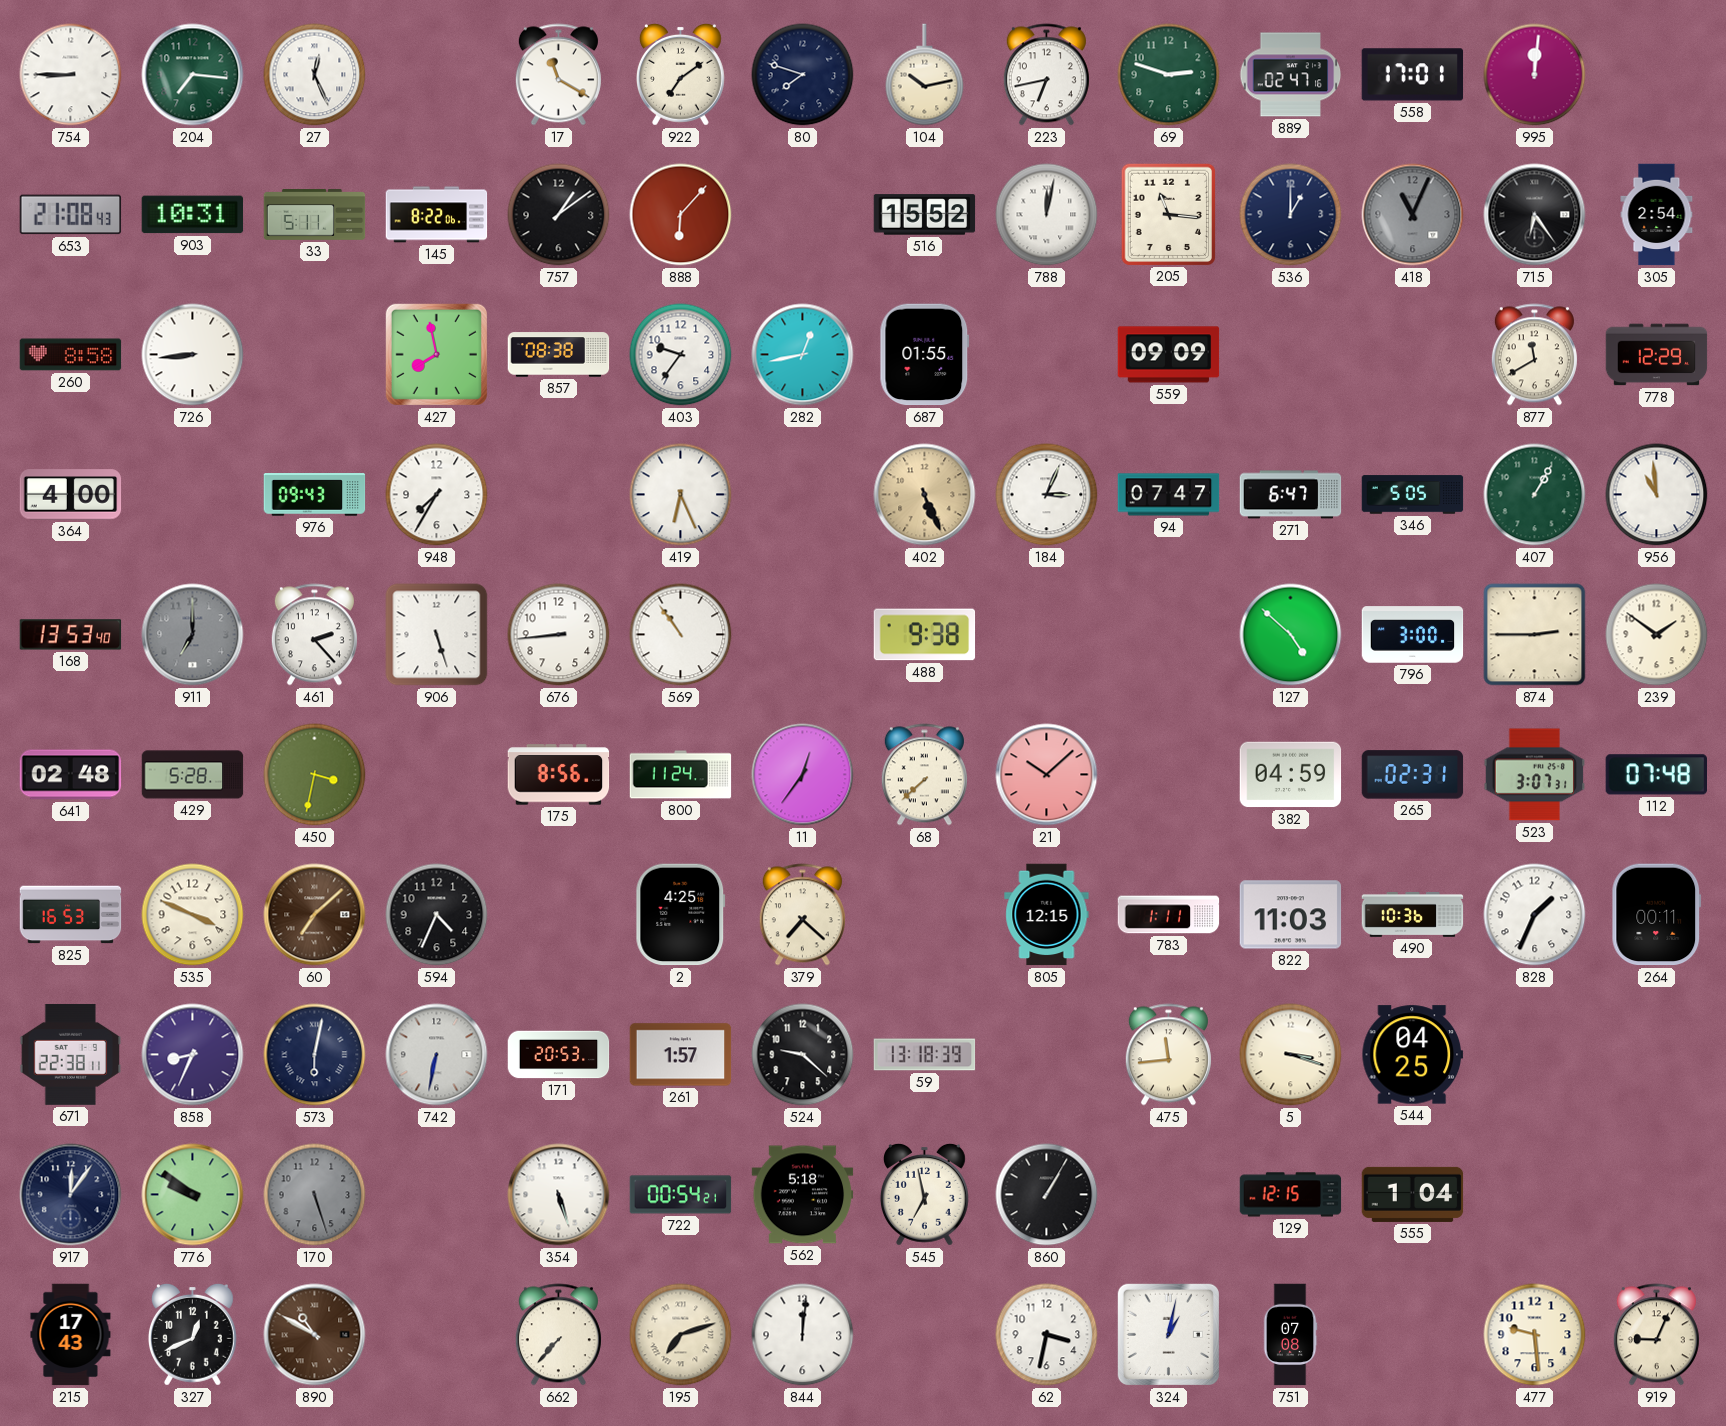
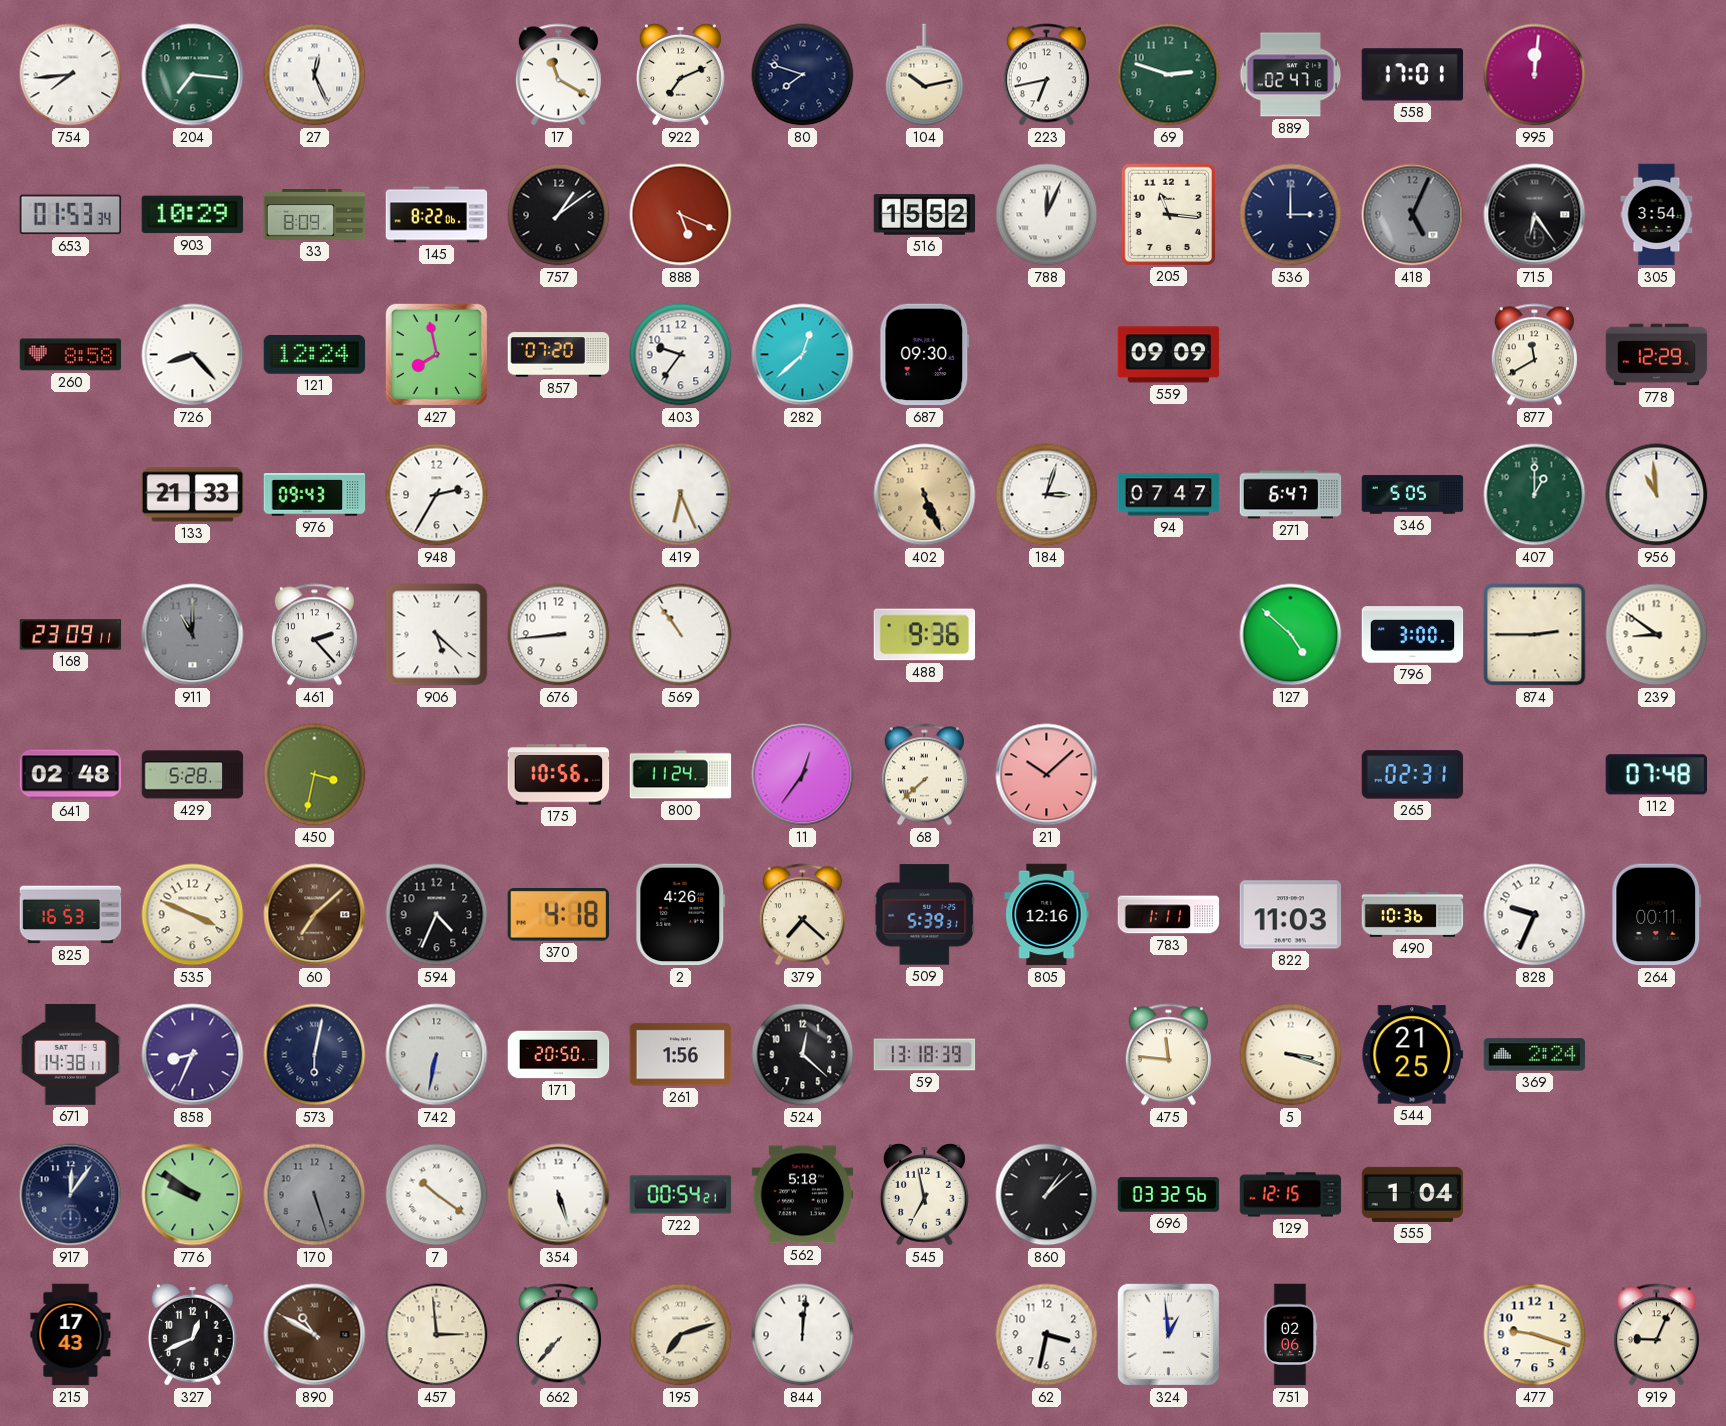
754: 8:45 -> 7:44 (71, 75)
922: 7:09 -> 7:11 (680, 74)
653: 21:08 -> 01:53 (71, 215)
903: 10:31 -> 10:29 (193, 215)
33: 5:11 -> 8:09 (315, 215)
888: 6:07 -> 5:19 (681, 215)
788: 12:02 -> 12:04 (1047, 215)
536: 1:00 -> 3:00 (1291, 215)
418: 11:04 -> 5:04 (1413, 215)
305: 2:54 -> 3:54 (1657, 215)
726: 8:44 -> 8:23 (193, 355)
121: none -> 12:24 (315, 355)
857: 08:38 -> 07:20 (559, 355)
282: 12:43 -> 12:38 (803, 355)
687: 01:55 -> 09:30 (925, 355)
364: 4:00 -> none (71, 495)
133: none -> 21:33 (193, 495)
948: 7:35 -> 2:35 (437, 495)
184: 3:04 -> 3:03 (1047, 495)
407: 1:05 -> 1:00 (1535, 495)
168: 13:53 -> 23:09 (71, 635)
911: 7:00 -> 11:00 (193, 635)
906: 5:27 -> 5:22 (437, 635)
488: 9:38 -> 9:36 (925, 635)
239: 1:51 -> 8:51 (1657, 635)
175: 8:56 -> 10:56 (559, 775)
382: 04:59 -> none (1291, 775)
523: 3:07 -> none (1535, 775)
370: none -> 4:18 (558, 915)
2: 4:25 -> 4:26 (681, 915)
509: none -> 5:39 (925, 915)
805: 12:15 -> 12:16 (1047, 915)
828: 1:34 -> 9:34 (1535, 915)
671: 22:38 -> 14:38 (71, 1054)
171: 20:53 -> 20:50 (559, 1055)
261: 1:57 -> 1:56 (681, 1055)
524: 9:22 -> 12:22 (803, 1055)
475: 11:44 -> 11:46 (1168, 1055)
544: 04:25 -> 21:25 (1413, 1055)
369: none -> 2:24 (1535, 1055)
7: none -> 10:21 (437, 1195)
860: 1:05 -> 1:08 (1047, 1195)
696: none -> 03:32 (1169, 1195)
457: none -> 2:59 (437, 1335)
324: 1:02 -> 12:59 (1168, 1334)
751: 07:08 -> 02:06 (1290, 1335)
477: 9:29 -> 9:18 (1535, 1335)
